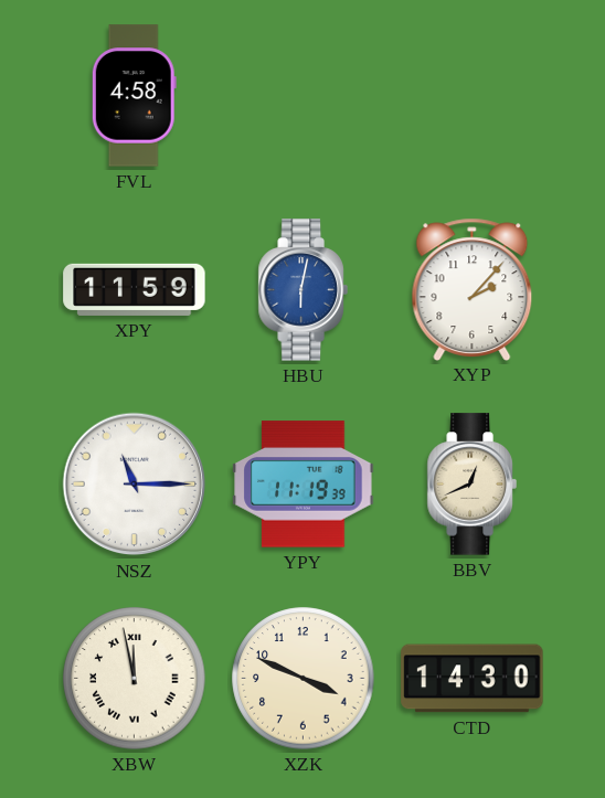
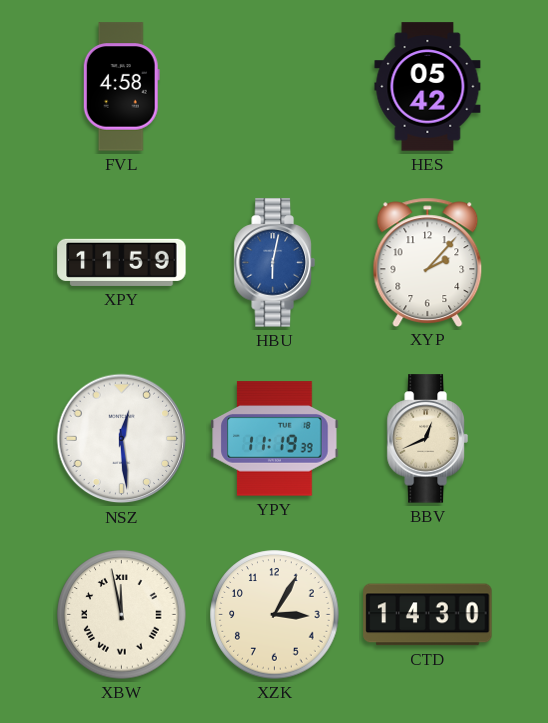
HES: none -> 05:42 (428, 87)
NSZ: 11:15 -> 12:29 (122, 439)
XZK: 3:49 -> 3:05 (275, 615)
